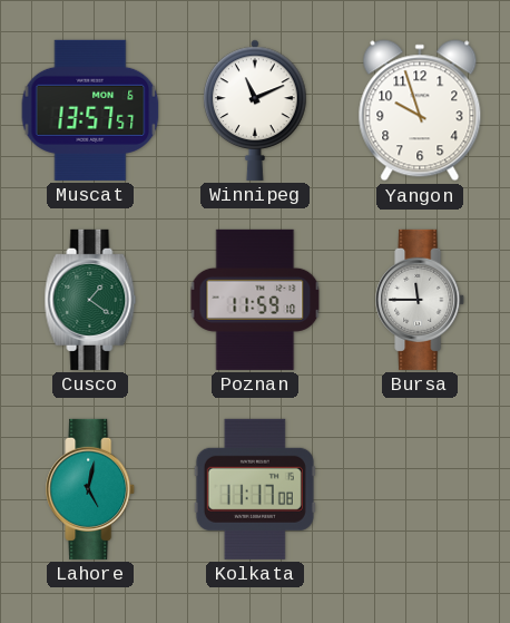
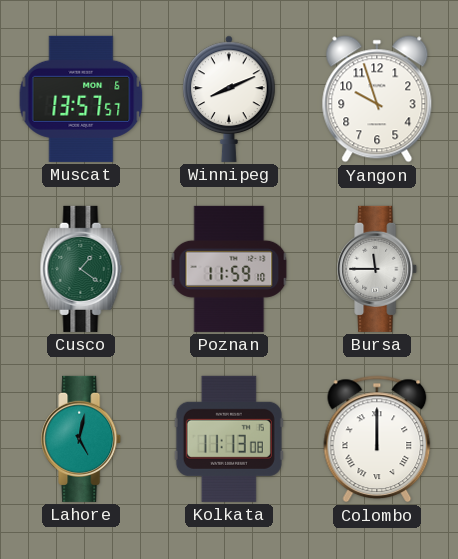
Winnipeg: 11:11 -> 8:11 (229, 99)
Kolkata: 11:17 -> 11:13 (229, 439)
Colombo: none -> 12:00 (377, 439)
